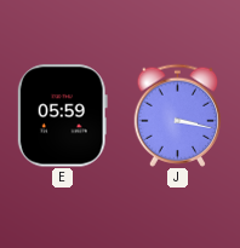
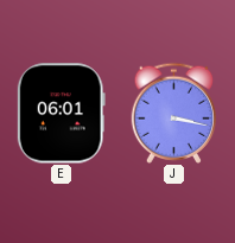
E: 05:59 -> 06:01 (61, 114)
